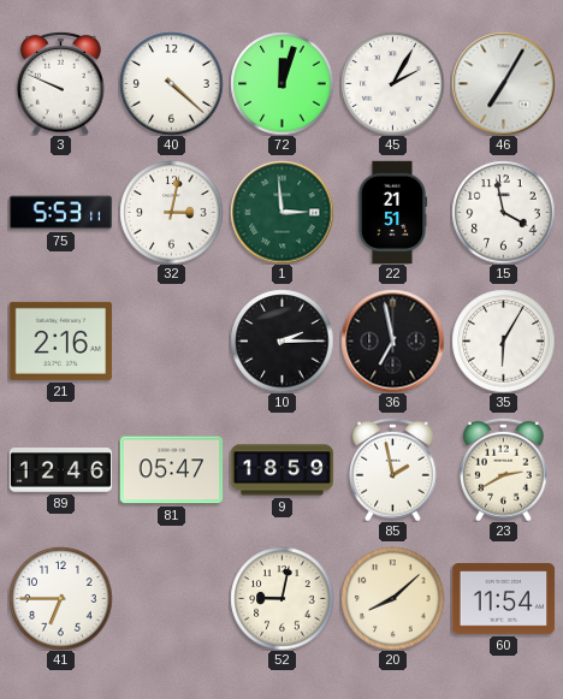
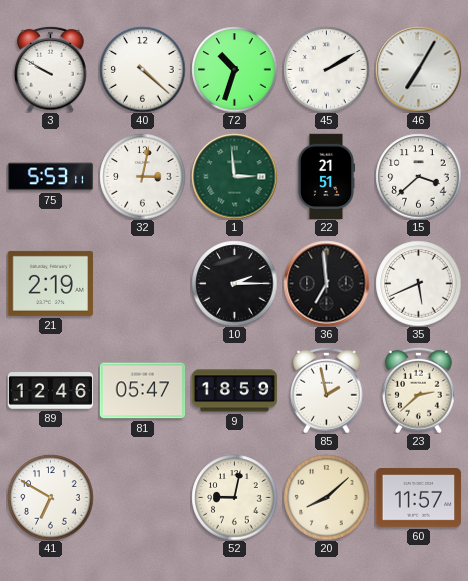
3: 9:49 -> 9:50 (51, 69)
72: 12:03 -> 10:33 (234, 69)
45: 2:05 -> 2:10 (326, 69)
15: 3:58 -> 3:38 (418, 176)
21: 2:16 -> 2:19 (50, 283)
36: 6:58 -> 6:59 (326, 283)
35: 6:05 -> 5:41 (418, 283)
23: 2:40 -> 2:38 (419, 390)
41: 6:45 -> 6:50 (50, 497)
60: 11:54 -> 11:57 (418, 498)
